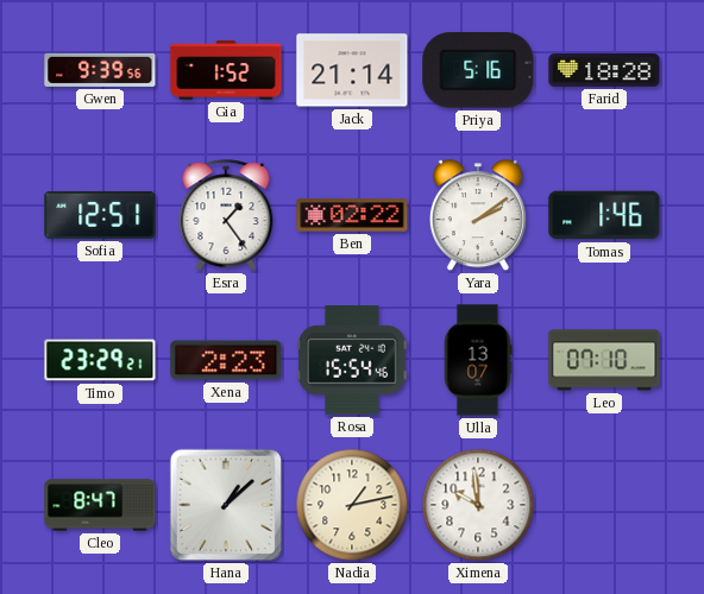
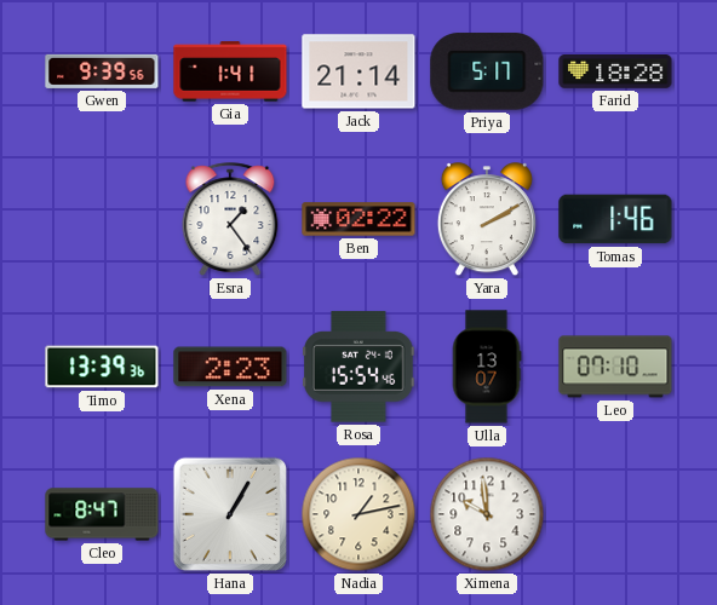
Gia: 1:52 -> 1:41 (230, 71)
Priya: 5:16 -> 5:17 (487, 71)
Sofia: 12:51 -> none (100, 216)
Yara: 2:09 -> 2:10 (487, 220)
Timo: 23:29 -> 13:39 (102, 367)
Hana: 1:08 -> 1:05 (230, 514)
